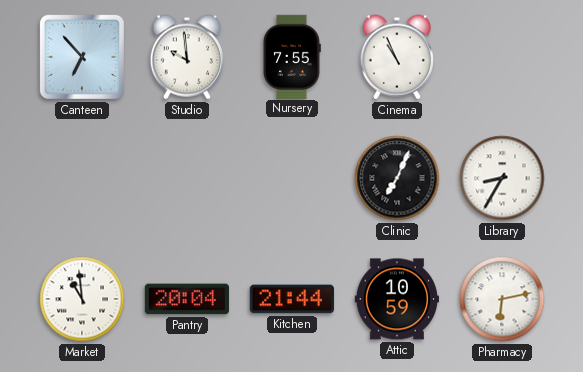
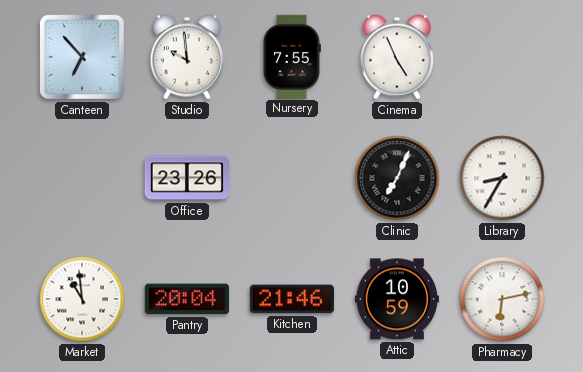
Cinema: 10:56 -> 4:56 (397, 57)
Office: none -> 23:26 (186, 178)
Kitchen: 21:44 -> 21:46 (292, 299)
